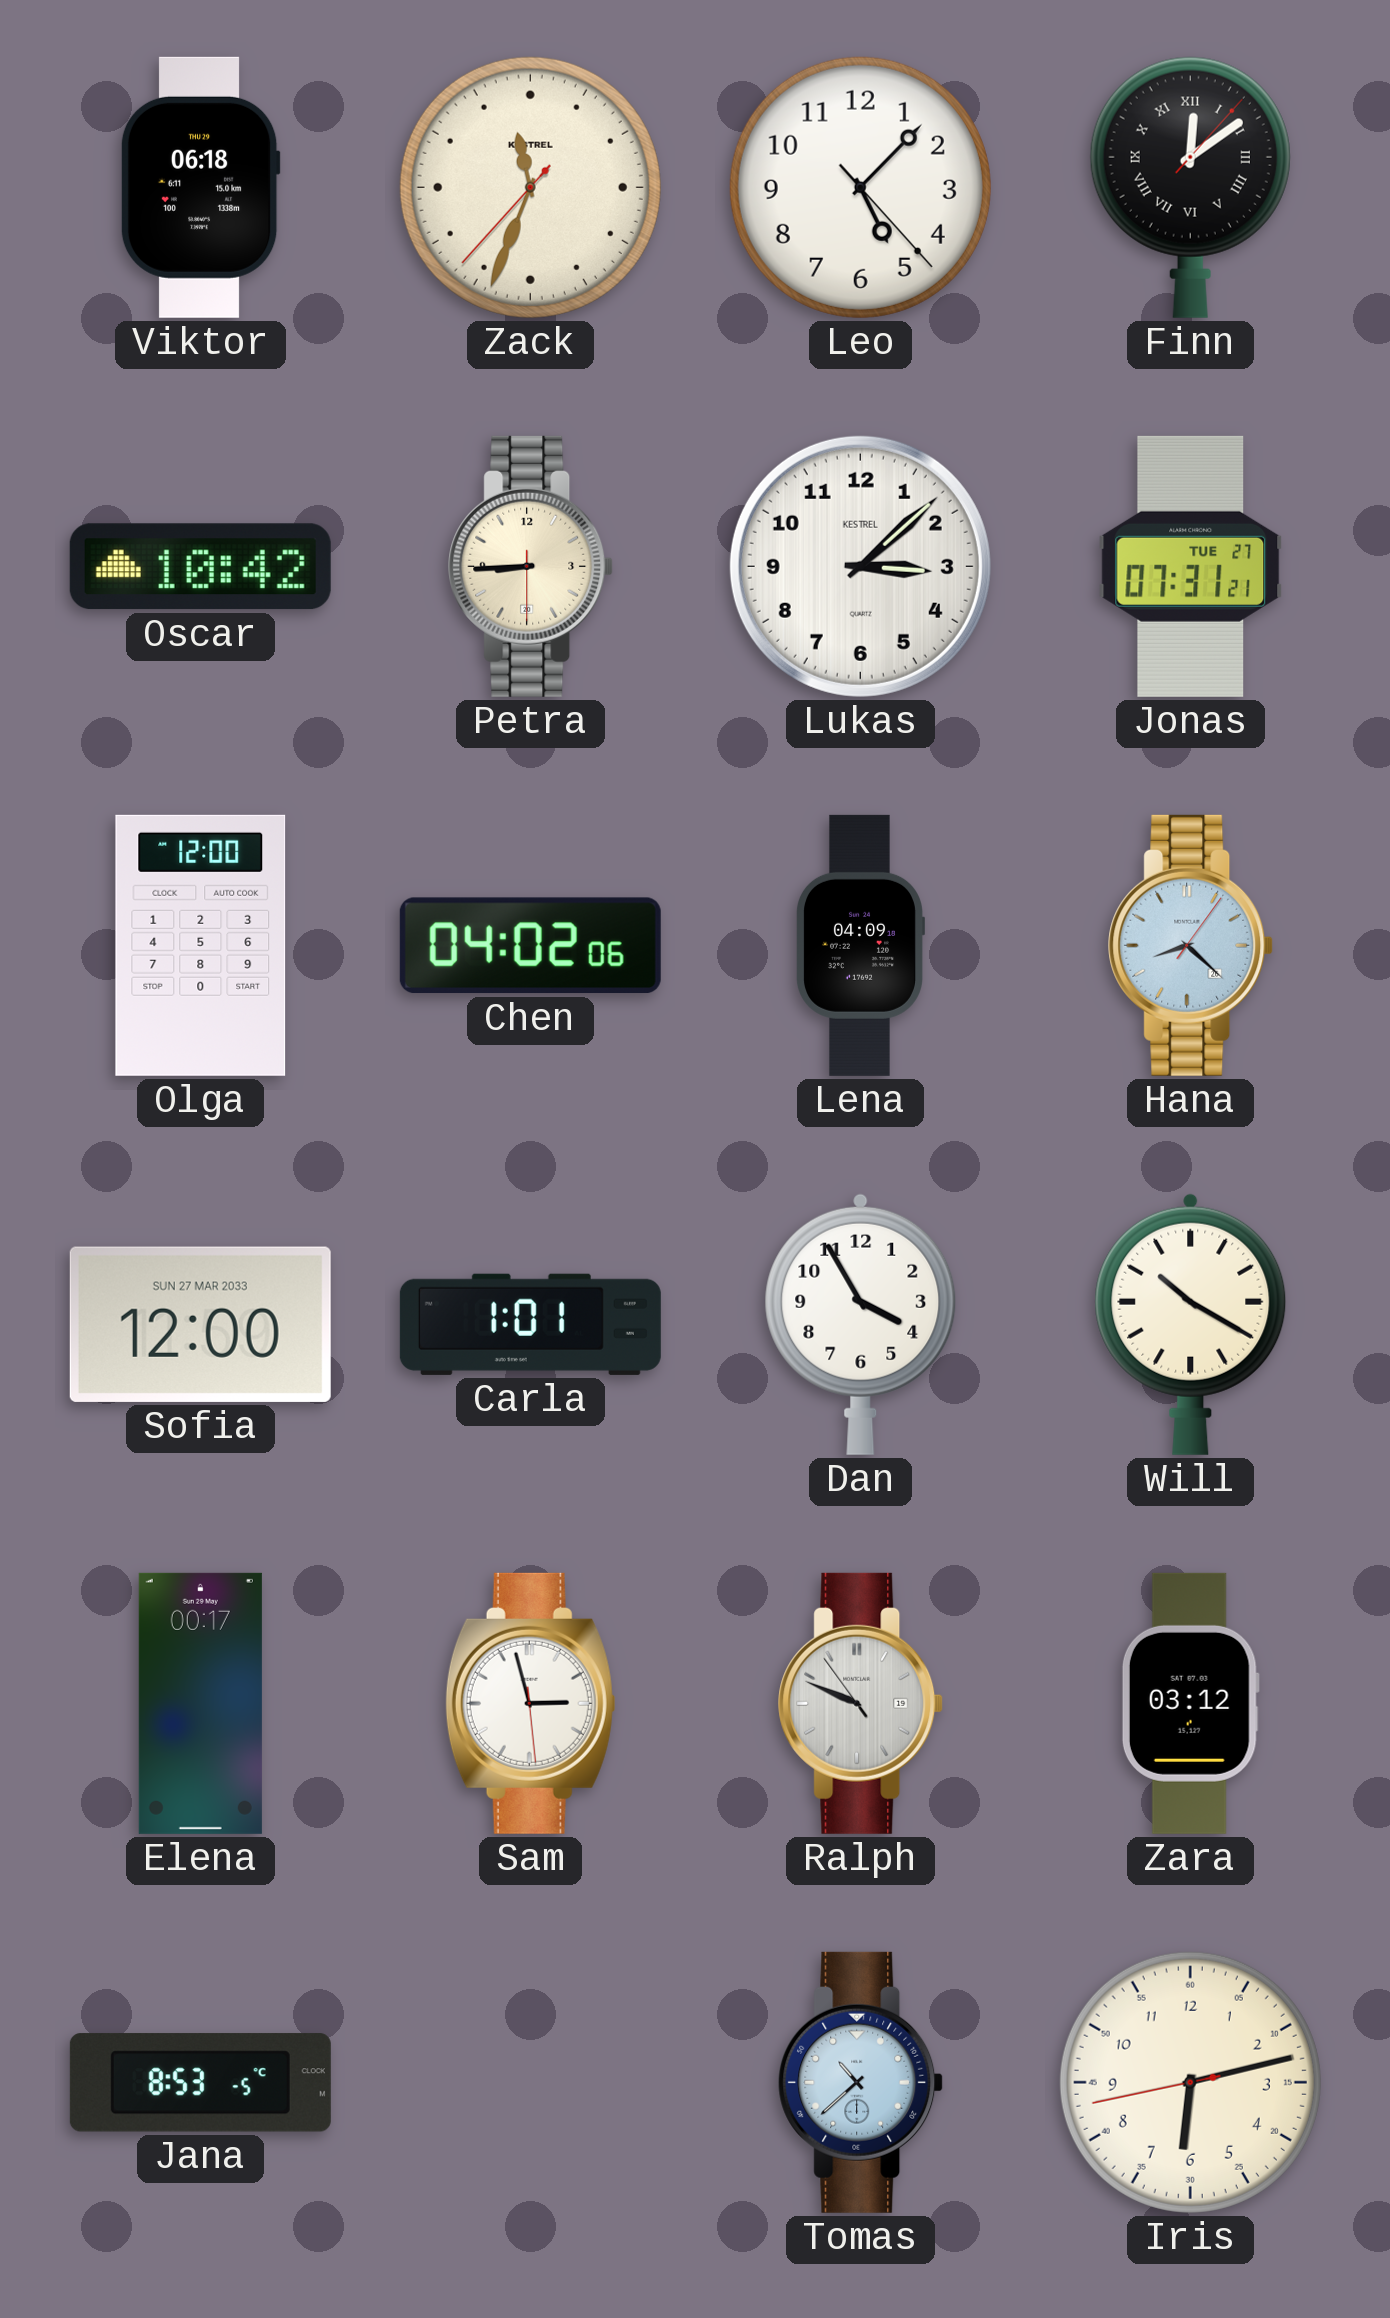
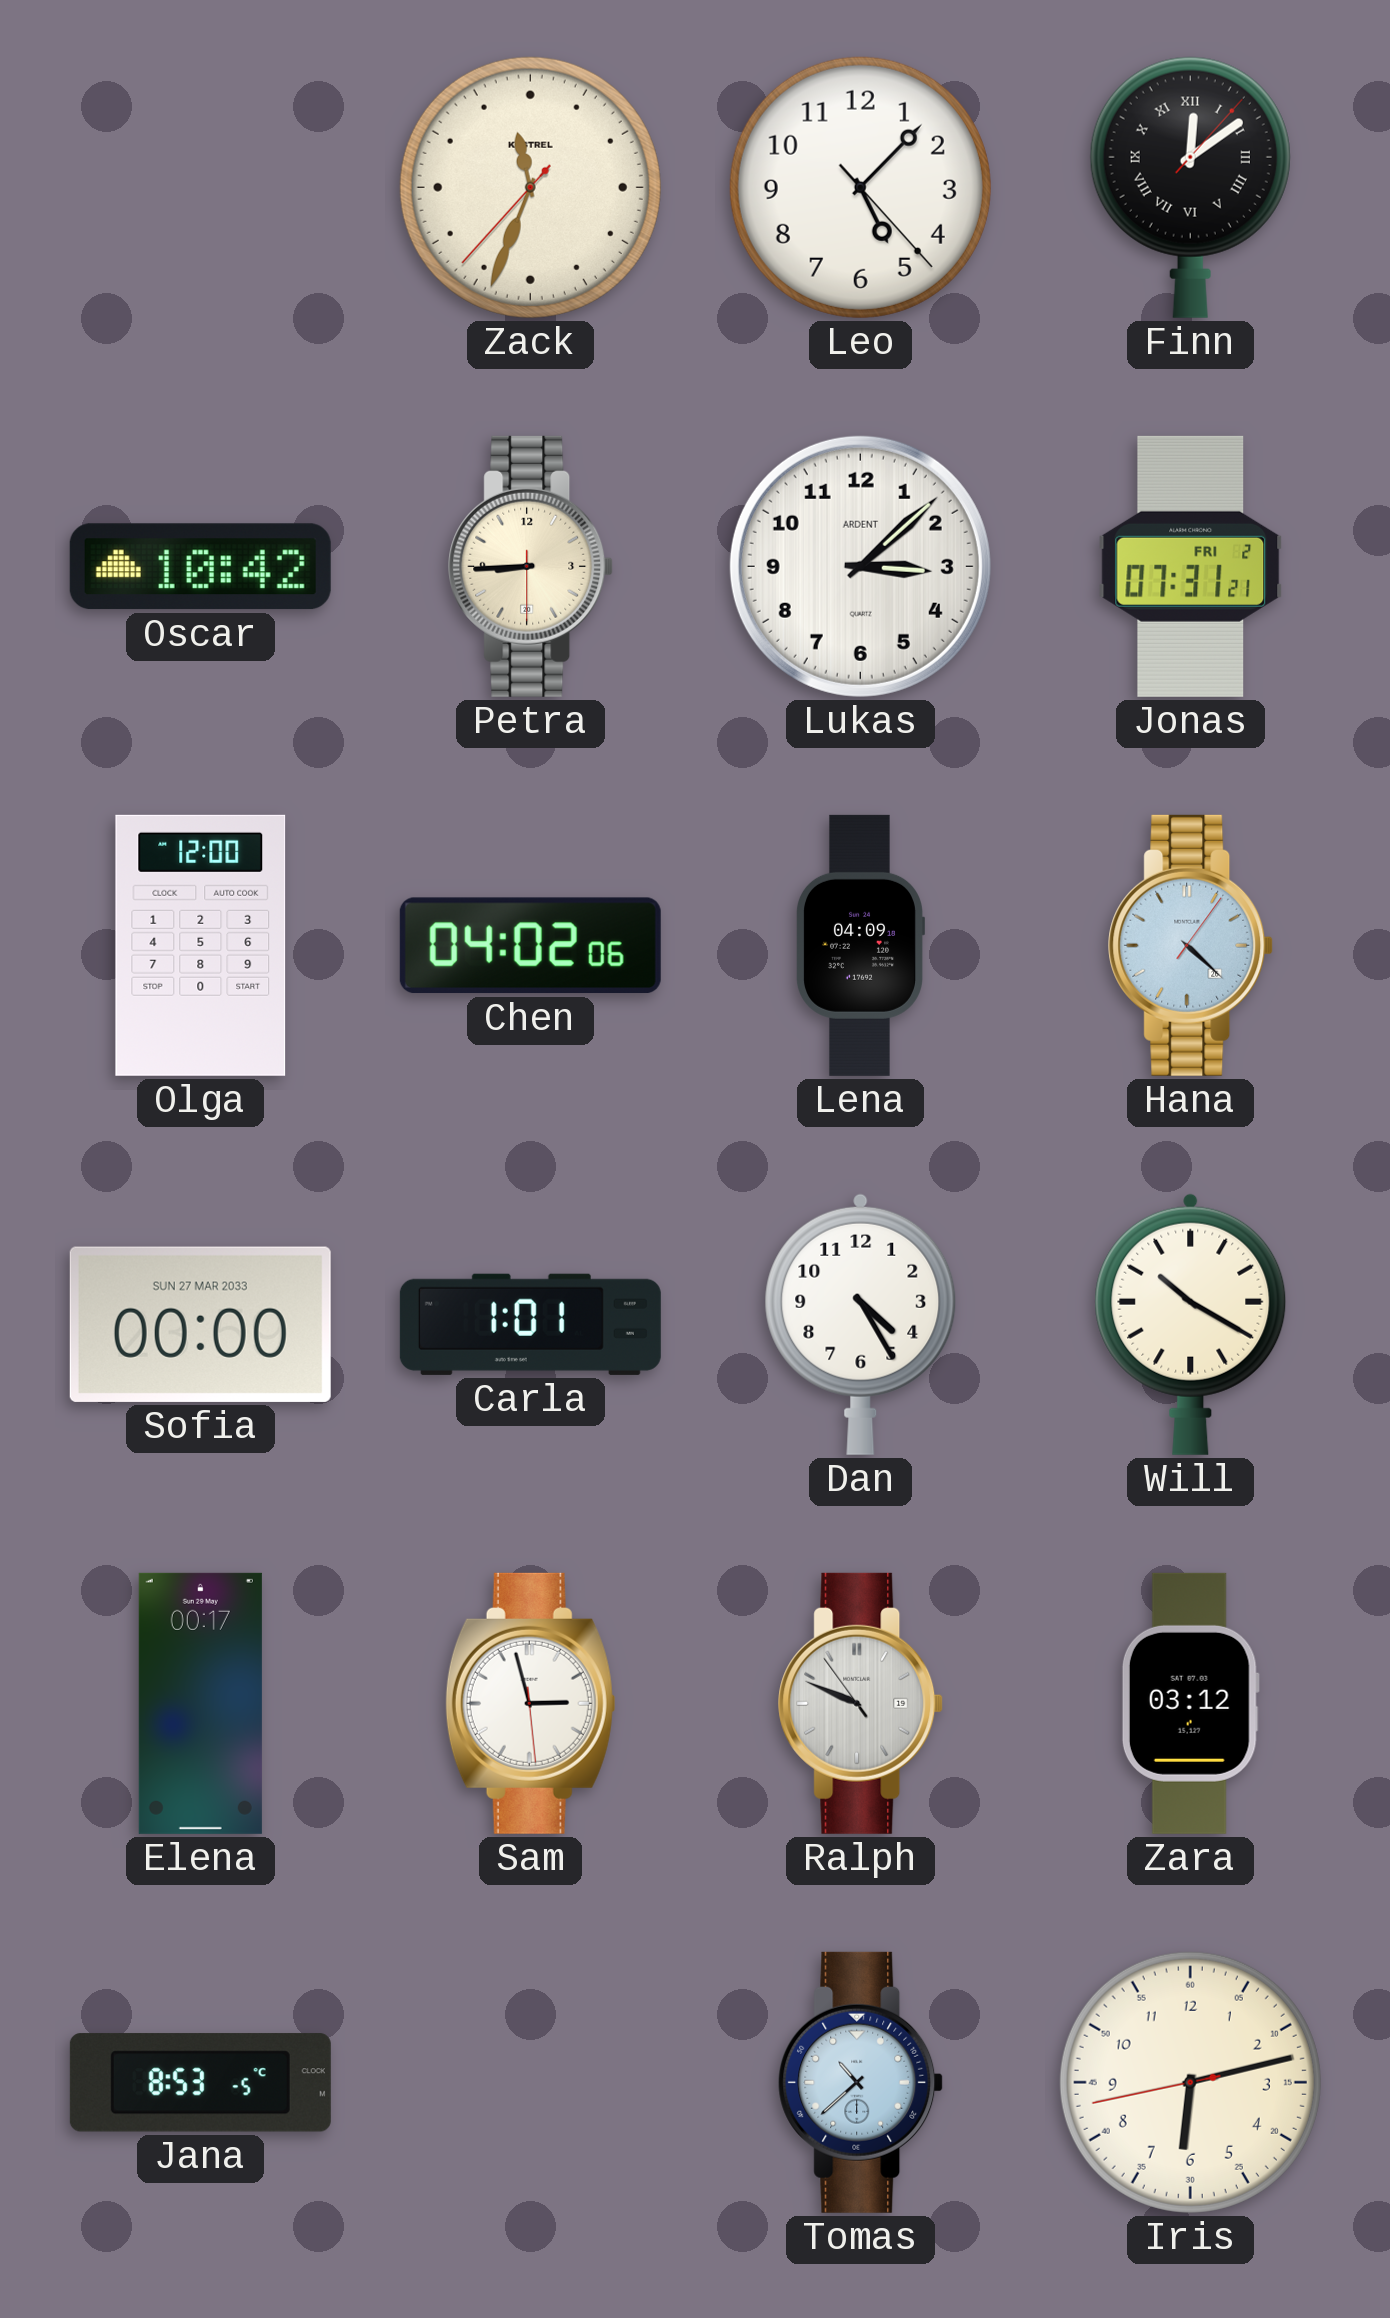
Viktor: 06:18 -> none (200, 187)
Lukas brand: KESTREL -> ARDENT (860, 566)
Jonas date: TUE 27 -> FRI 2 (1191, 566)
Hana: 8:22 -> 4:22 (1191, 945)
Sofia: 12:00 -> 00:00 (200, 1324)
Dan: 3:55 -> 4:25 (861, 1324)
